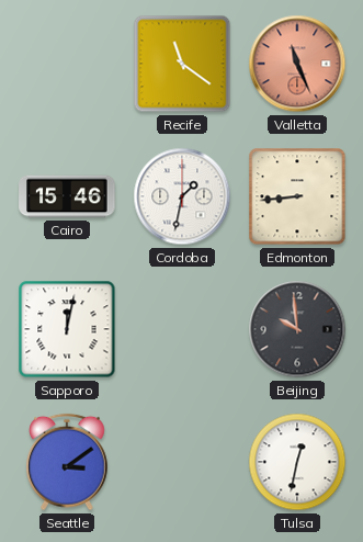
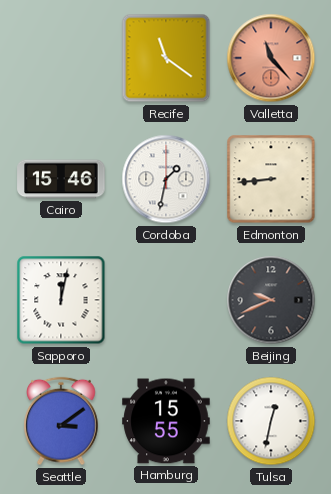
Valletta: 11:26 -> 11:23 (271, 58)
Beijing: 9:59 -> 9:41 (271, 300)
Hamburg: none -> 15:55 (166, 421)
